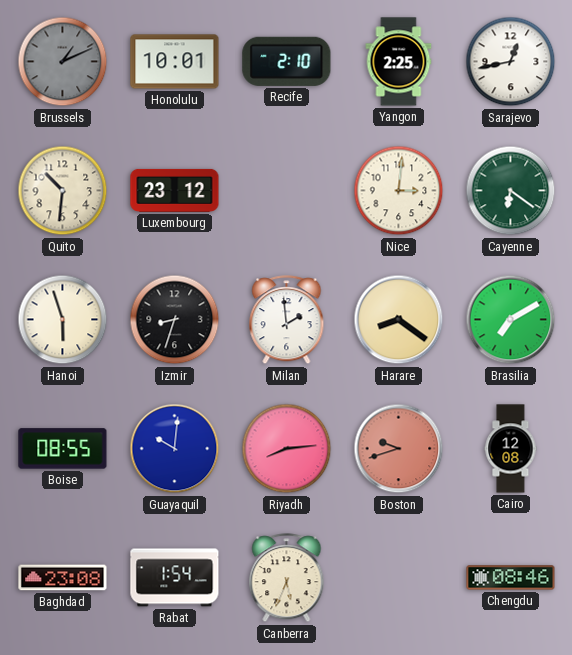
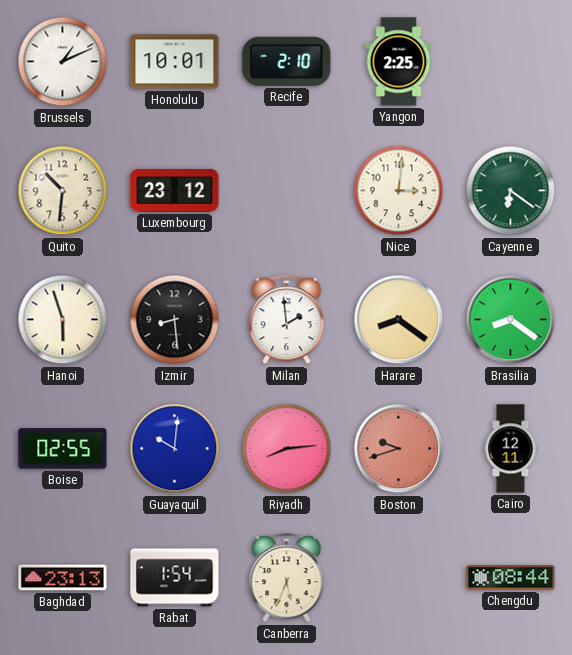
Brussels dial: grey -> white (63, 62)
Sarajevo: 12:43 -> none (511, 62)
Izmir: 8:33 -> 8:29 (175, 320)
Brasilia: 7:10 -> 8:21 (511, 320)
Boise: 08:55 -> 02:55 (63, 449)
Cairo: 12:08 -> 12:11 (511, 449)
Baghdad: 23:08 -> 23:13 (63, 578)
Chengdu: 08:46 -> 08:44 (511, 578)
